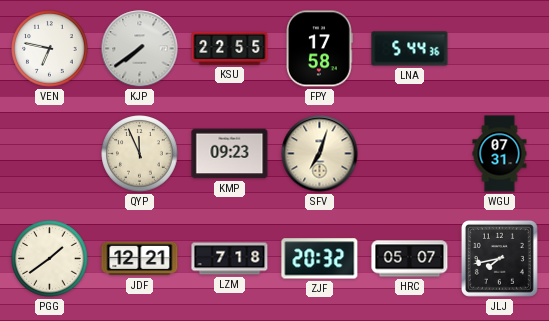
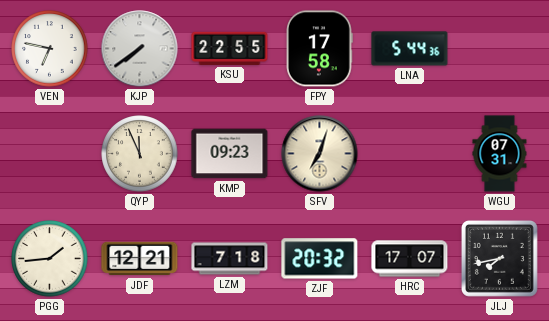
PGG: 1:39 -> 1:44 (50, 259)
HRC: 05:07 -> 17:07 (410, 259)
